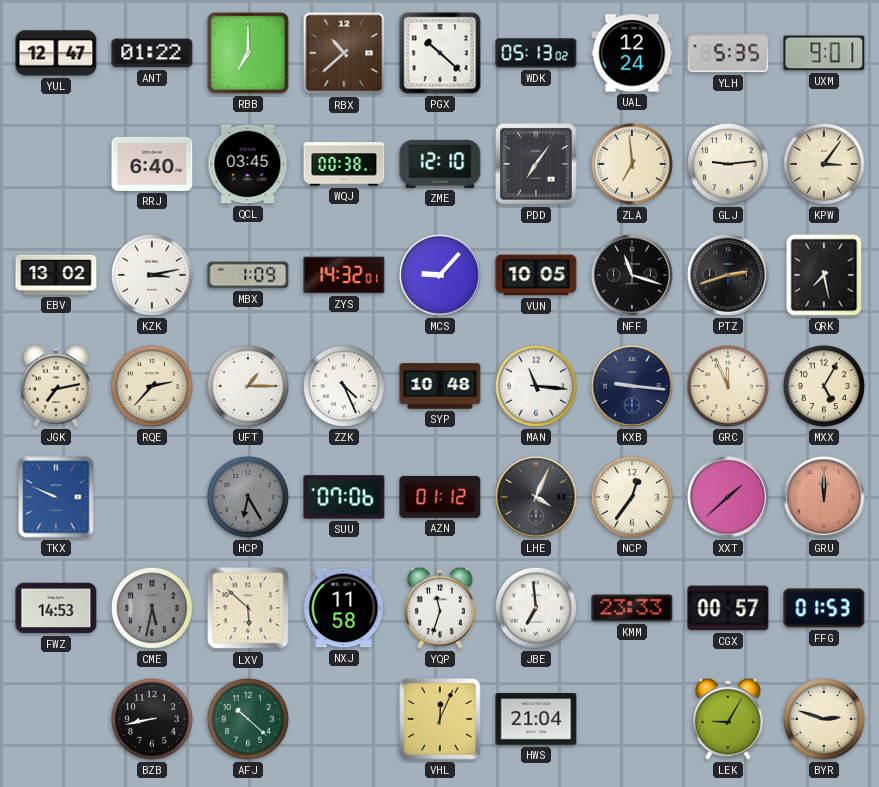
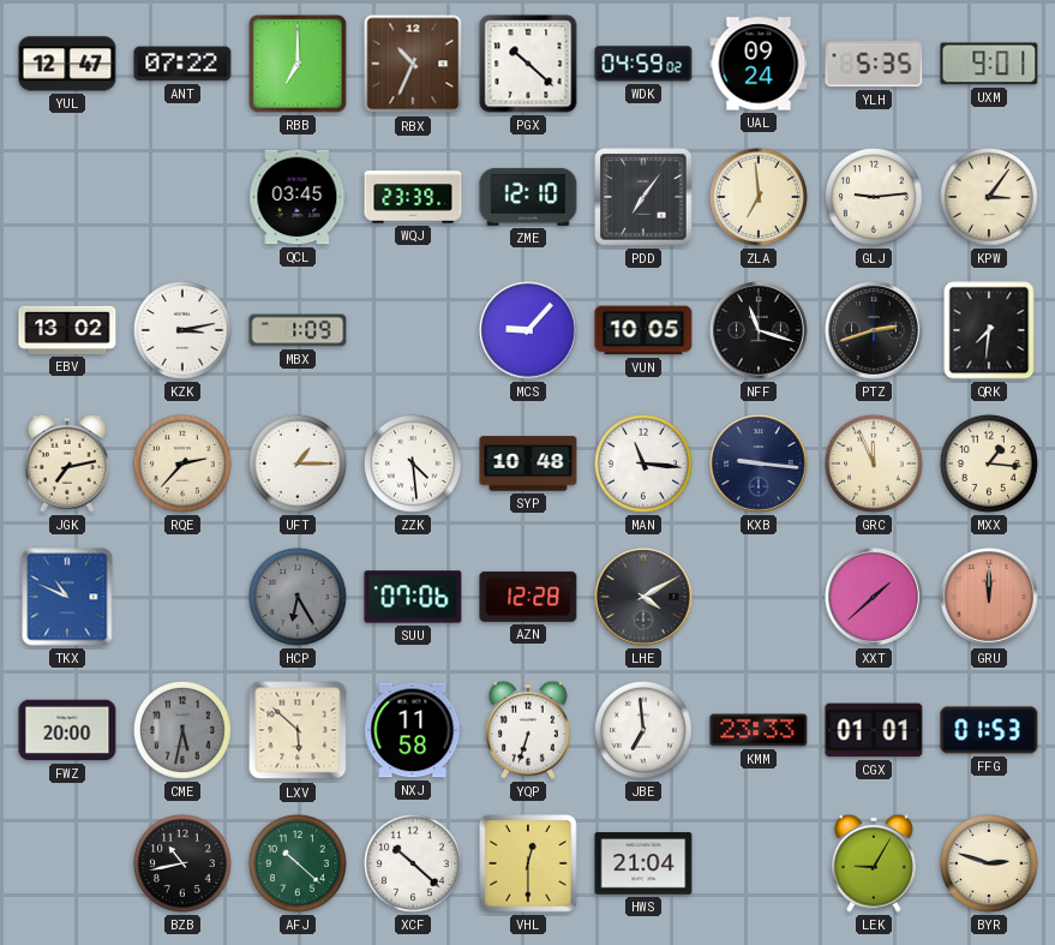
ANT: 01:22 -> 07:22 (182, 64)
RBX: 10:38 -> 10:34 (413, 64)
WDK: 05:13 -> 04:59 (643, 64)
UAL: 12:24 -> 09:24 (759, 64)
RRJ: 6:40 -> none (152, 164)
WQJ: 00:38 -> 23:39 (413, 197)
ZYS: 14:32 -> none (344, 275)
QRK: 7:28 -> 7:31 (989, 330)
ZZK: 4:26 -> 4:29 (413, 463)
MXX: 5:05 -> 1:16 (989, 463)
TKX: 9:49 -> 10:49 (67, 597)
AZN: 01:12 -> 12:28 (528, 597)
LHE: 4:04 -> 4:10 (643, 597)
NCP: 12:36 -> none (632, 497)
FWZ: 14:53 -> 20:00 (67, 730)
YQP: 11:33 -> 6:33 (528, 730)
CGX: 00:57 -> 01:01 (874, 730)
BZB: 8:43 -> 10:43 (182, 863)
XCF: none -> 10:22 (413, 863)
VHL: 12:04 -> 12:30 (528, 863)
